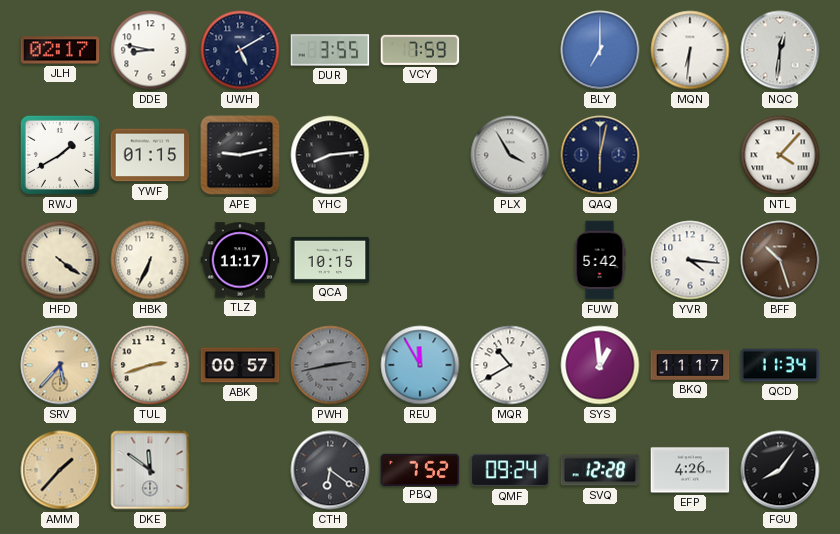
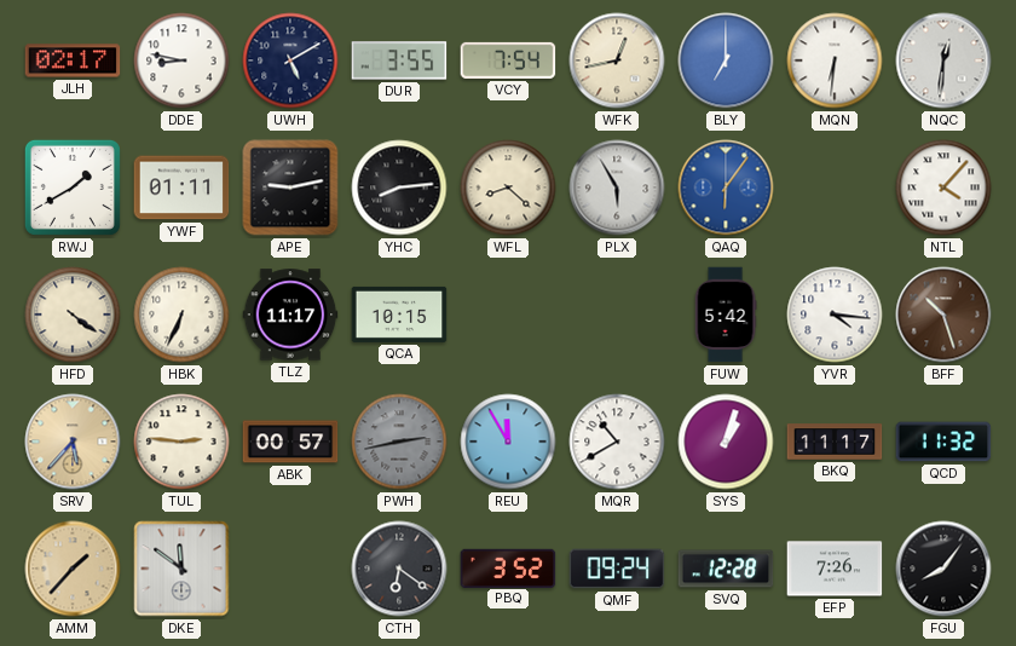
VCY: 7:59 -> 7:54 (508, 60)
WFK: none -> 12:43 (617, 60)
YWF: 01:15 -> 01:11 (181, 188)
WFL: none -> 8:22 (508, 188)
PLX: 3:55 -> 5:55 (617, 188)
QAQ: 6:02 -> 6:06 (726, 188)
QAQ dial: navy -> blue (726, 188)
TUL: 2:42 -> 2:46 (181, 442)
SYS: 12:59 -> 1:03 (726, 442)
QCD: 11:34 -> 11:32 (943, 442)
PBQ: 7:52 -> 3:52 (508, 567)
EFP: 4:26 -> 7:26 (835, 569)
